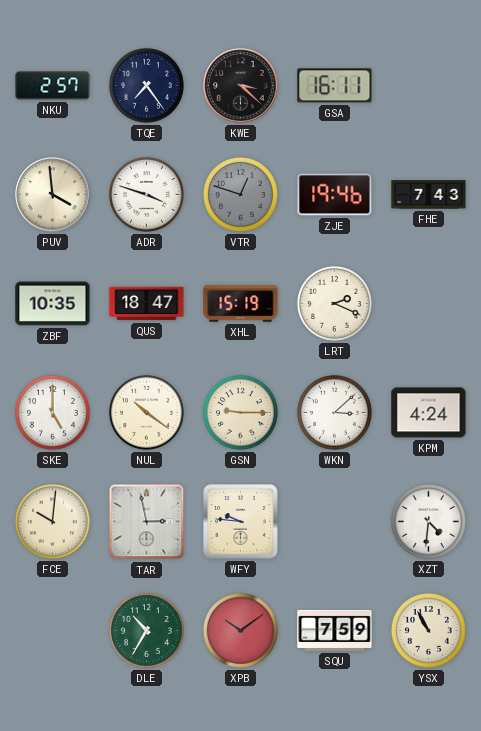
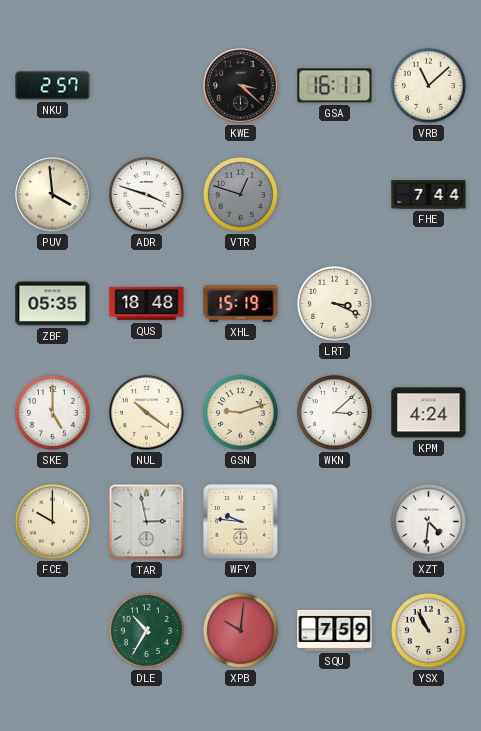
TQE: 7:24 -> none (146, 85)
VRB: none -> 11:08 (428, 85)
ZJE: 19:46 -> none (335, 195)
FHE: 7:43 -> 7:44 (429, 195)
ZBF: 10:35 -> 05:35 (53, 304)
QUS: 18:47 -> 18:48 (147, 304)
LRT: 2:19 -> 3:19 (334, 303)
GSN: 9:15 -> 9:12 (240, 412)
FCE: 10:01 -> 10:00 (52, 521)
XPB: 10:09 -> 10:01 (240, 630)
